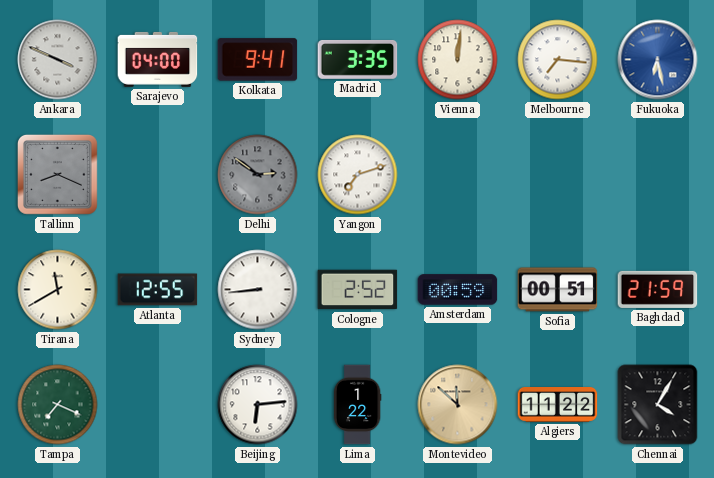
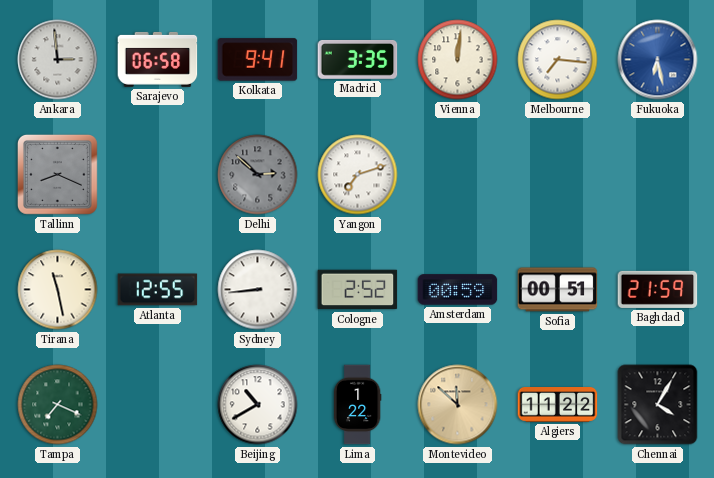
Ankara: 3:49 -> 2:59 (58, 60)
Sarajevo: 04:00 -> 06:58 (158, 59)
Delhi: 2:51 -> 2:52 (258, 175)
Tirana: 11:40 -> 11:28 (58, 290)
Beijing: 6:14 -> 10:40 (258, 405)
